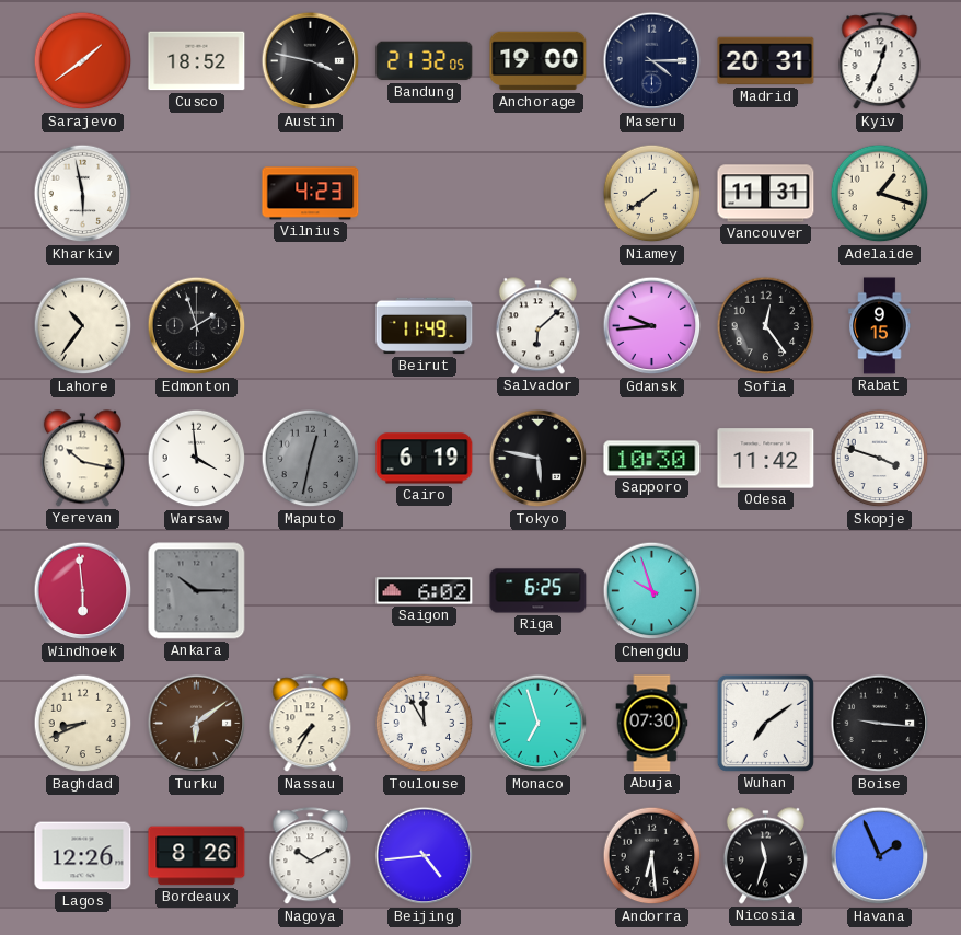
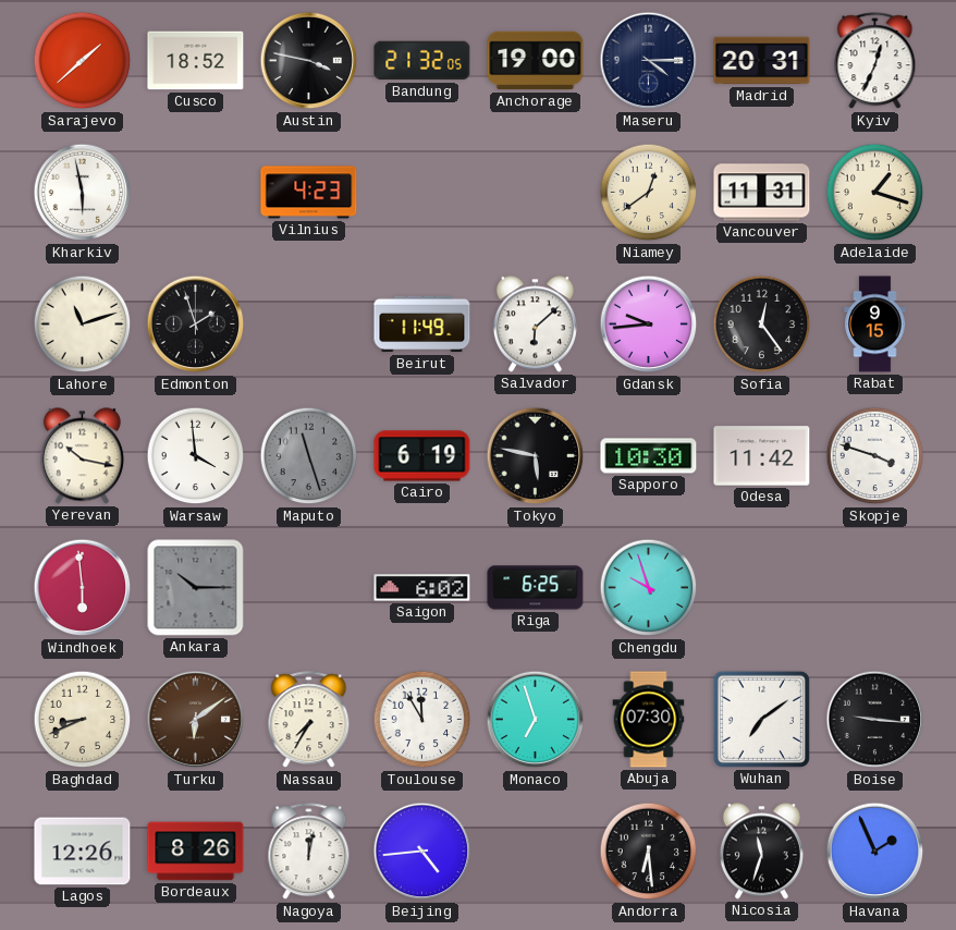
Sarajevo: 1:39 -> 1:38 (83, 61)
Niamey: 7:39 -> 12:39 (649, 193)
Lahore: 10:36 -> 11:12 (83, 325)
Maputo: 12:32 -> 11:27 (309, 456)
Nagoya: 10:10 -> 12:02 (309, 852)
